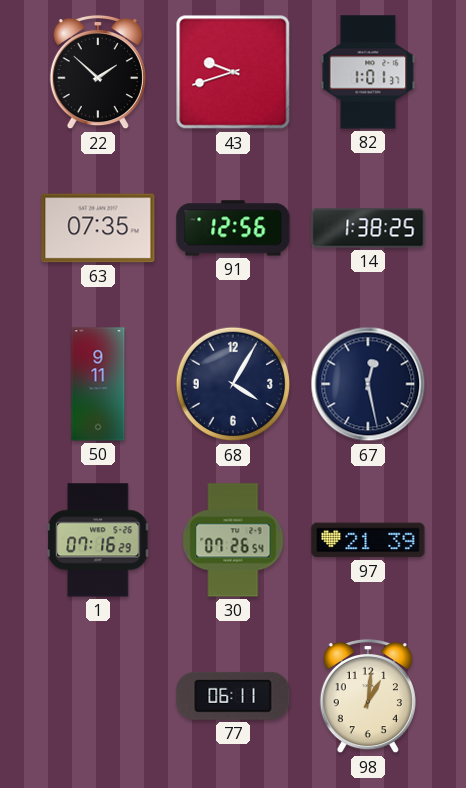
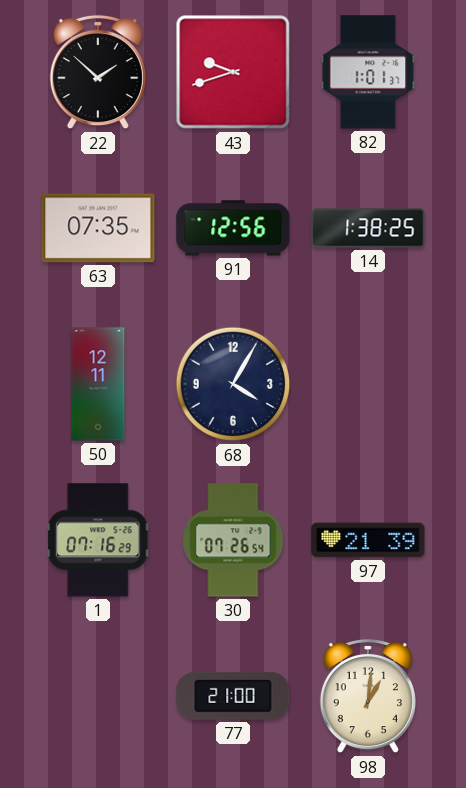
50: 9:11 -> 12:11 (98, 384)
67: 12:28 -> none (368, 384)
77: 06:11 -> 21:00 (233, 696)
